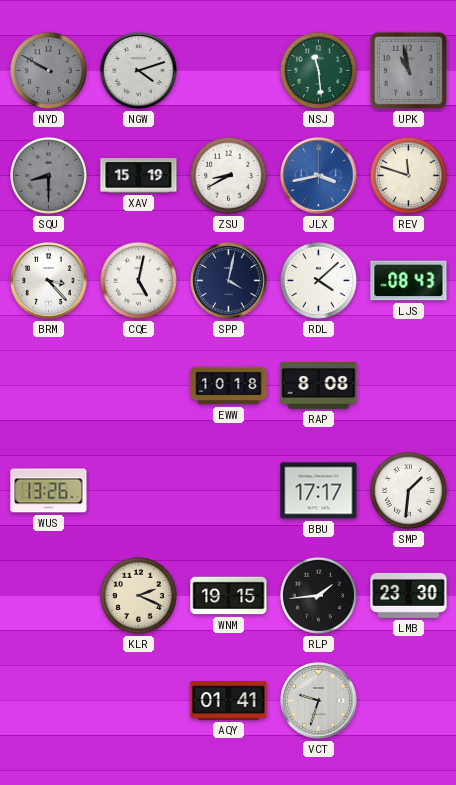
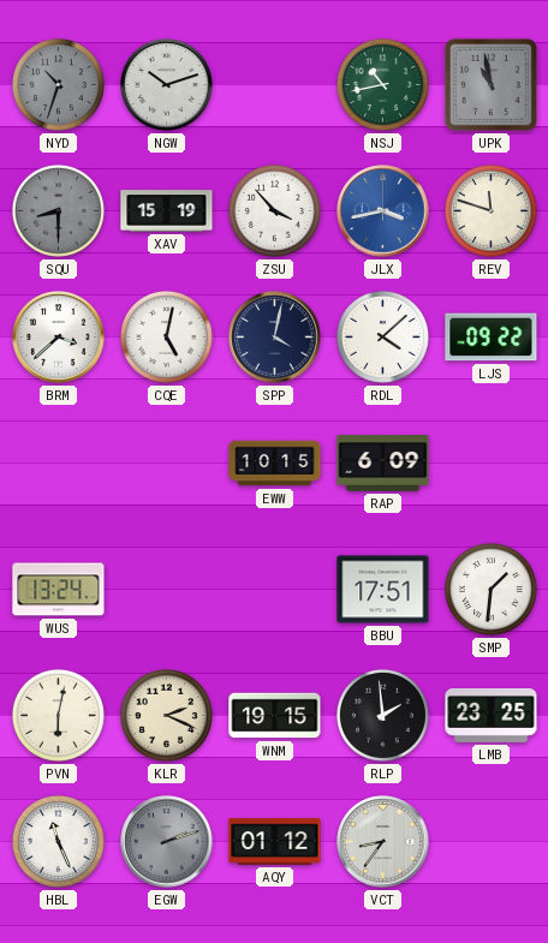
NYD: 9:50 -> 10:33 (58, 84)
NGW: 4:12 -> 10:12 (167, 85)
NSJ: 11:29 -> 10:43 (382, 84)
ZSU: 8:40 -> 3:53 (274, 210)
BRM: 3:23 -> 3:38 (59, 338)
LJS: 08:43 -> 09:22 (492, 338)
EWW: 10:18 -> 10:15 (275, 464)
RAP: 8:08 -> 6:09 (383, 464)
WUS: 13:26 -> 13:24 (59, 590)
BBU: 17:17 -> 17:51 (383, 590)
PVN: none -> 6:02 (58, 715)
RLP: 1:44 -> 1:59 (382, 715)
LMB: 23:30 -> 23:25 (492, 715)
HBL: none -> 11:26 (58, 841)
EGW: none -> 2:12 (167, 842)
AQY: 01:41 -> 01:12 (275, 842)
VCT: 9:33 -> 8:36 (383, 842)
